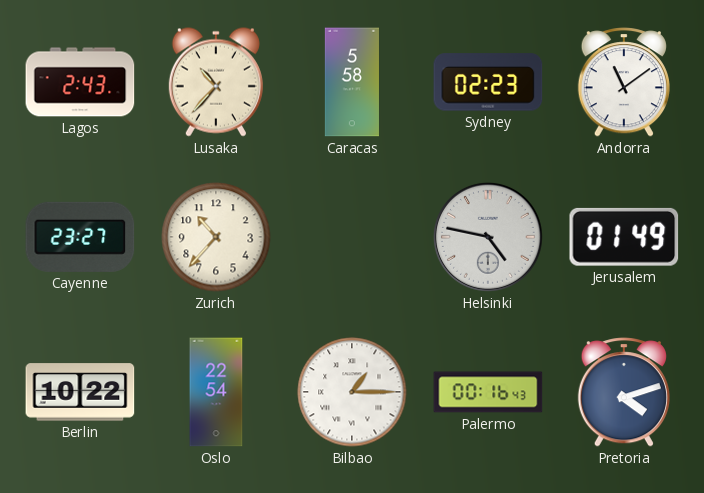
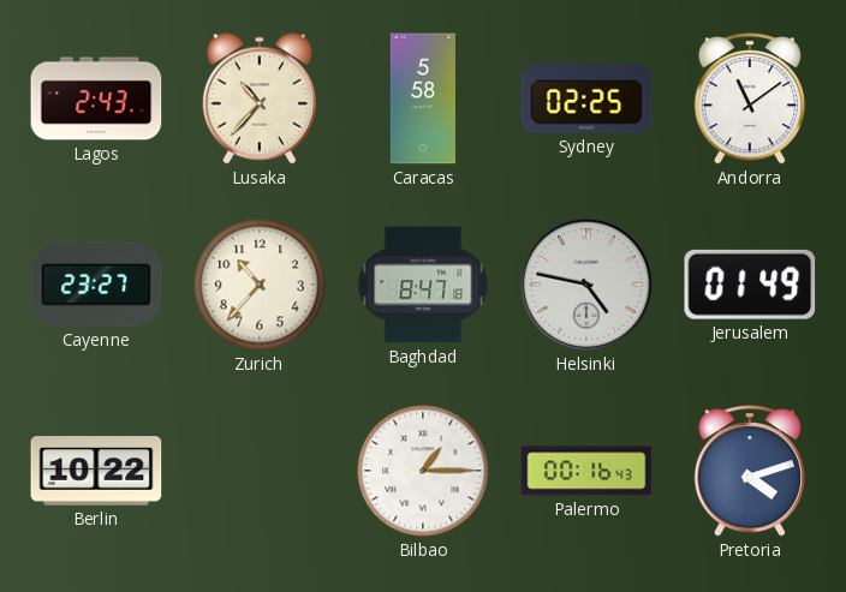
Sydney: 02:23 -> 02:25 (586, 98)
Baghdad: none -> 8:47 (423, 285)
Oslo: 22:54 -> none (216, 392)
